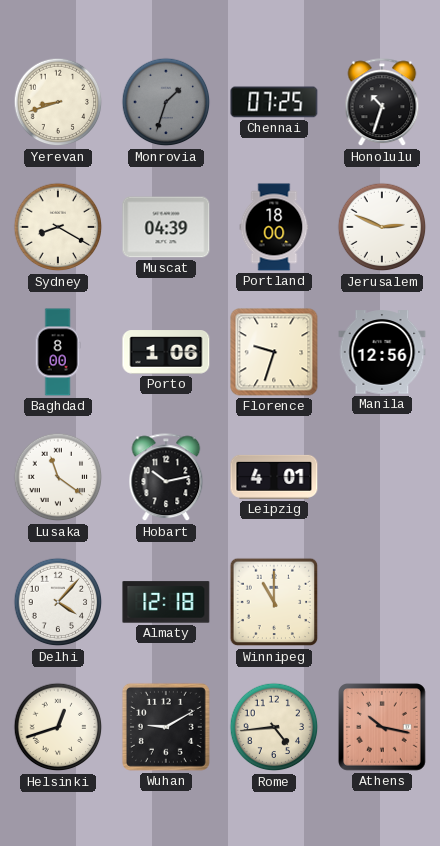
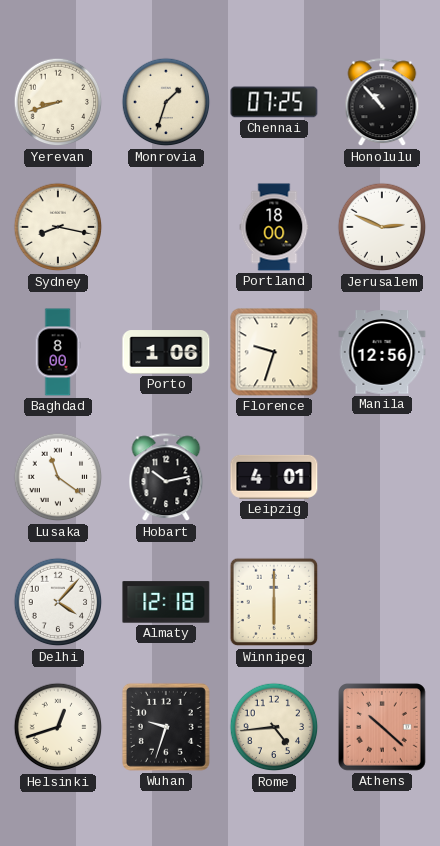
Monrovia dial: grey -> cream (166, 102)
Honolulu: 10:33 -> 10:53 (382, 103)
Sydney: 8:20 -> 8:17 (58, 227)
Muscat: 04:39 -> none (166, 227)
Winnipeg: 11:00 -> 6:00 (274, 602)
Wuhan: 9:10 -> 9:33 (166, 727)
Athens: 10:17 -> 10:22 (383, 728)
